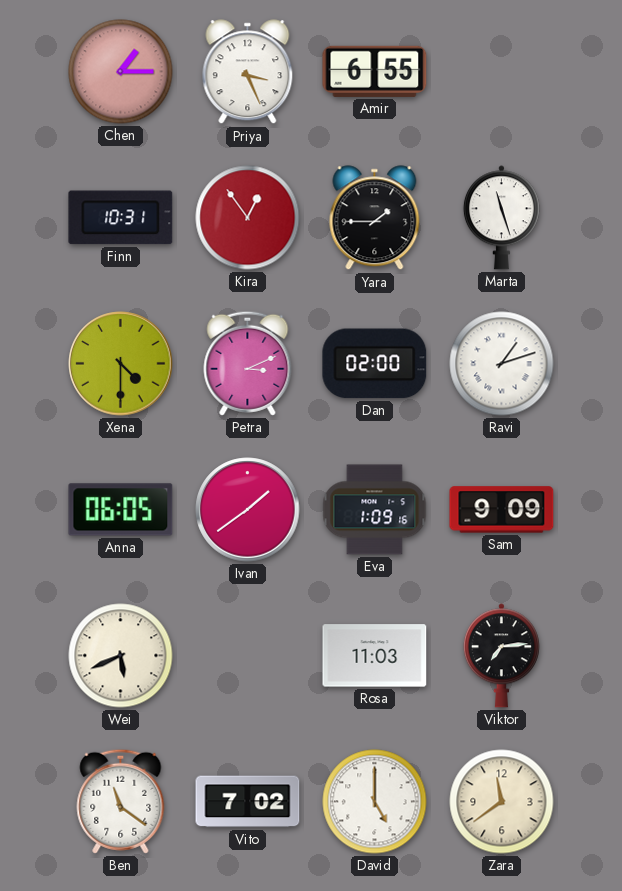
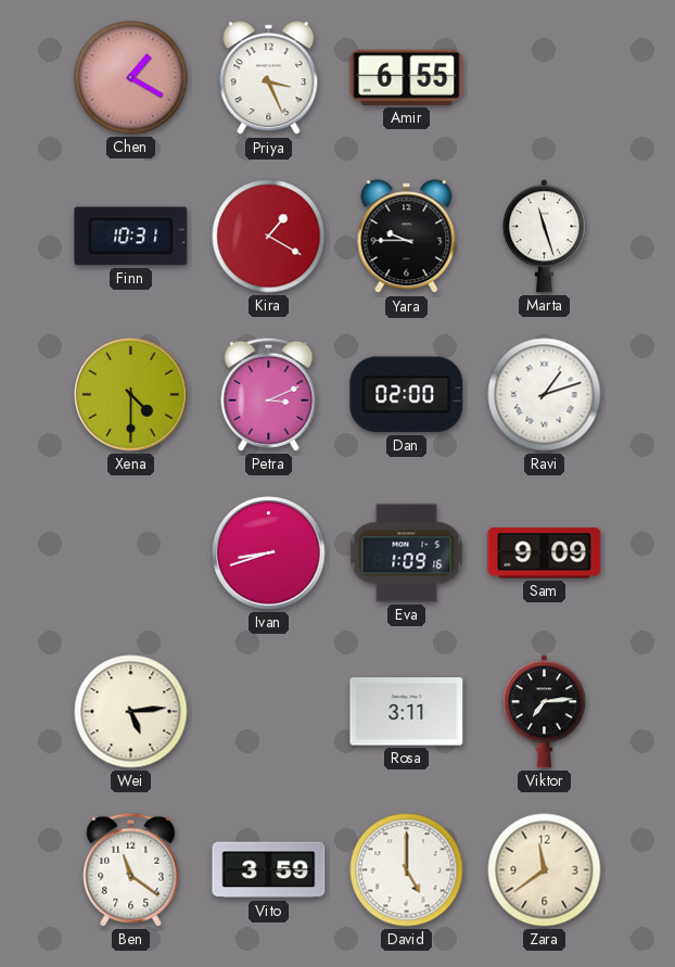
Chen: 1:15 -> 1:20 (131, 78)
Kira: 12:54 -> 1:20 (269, 237)
Yara: 1:45 -> 9:45 (407, 237)
Anna: 06:05 -> none (121, 510)
Ivan: 1:39 -> 8:42 (269, 554)
Wei: 5:41 -> 5:14 (131, 712)
Rosa: 11:03 -> 3:11 (407, 712)
Vito: 7:02 -> 3:59 (269, 870)
